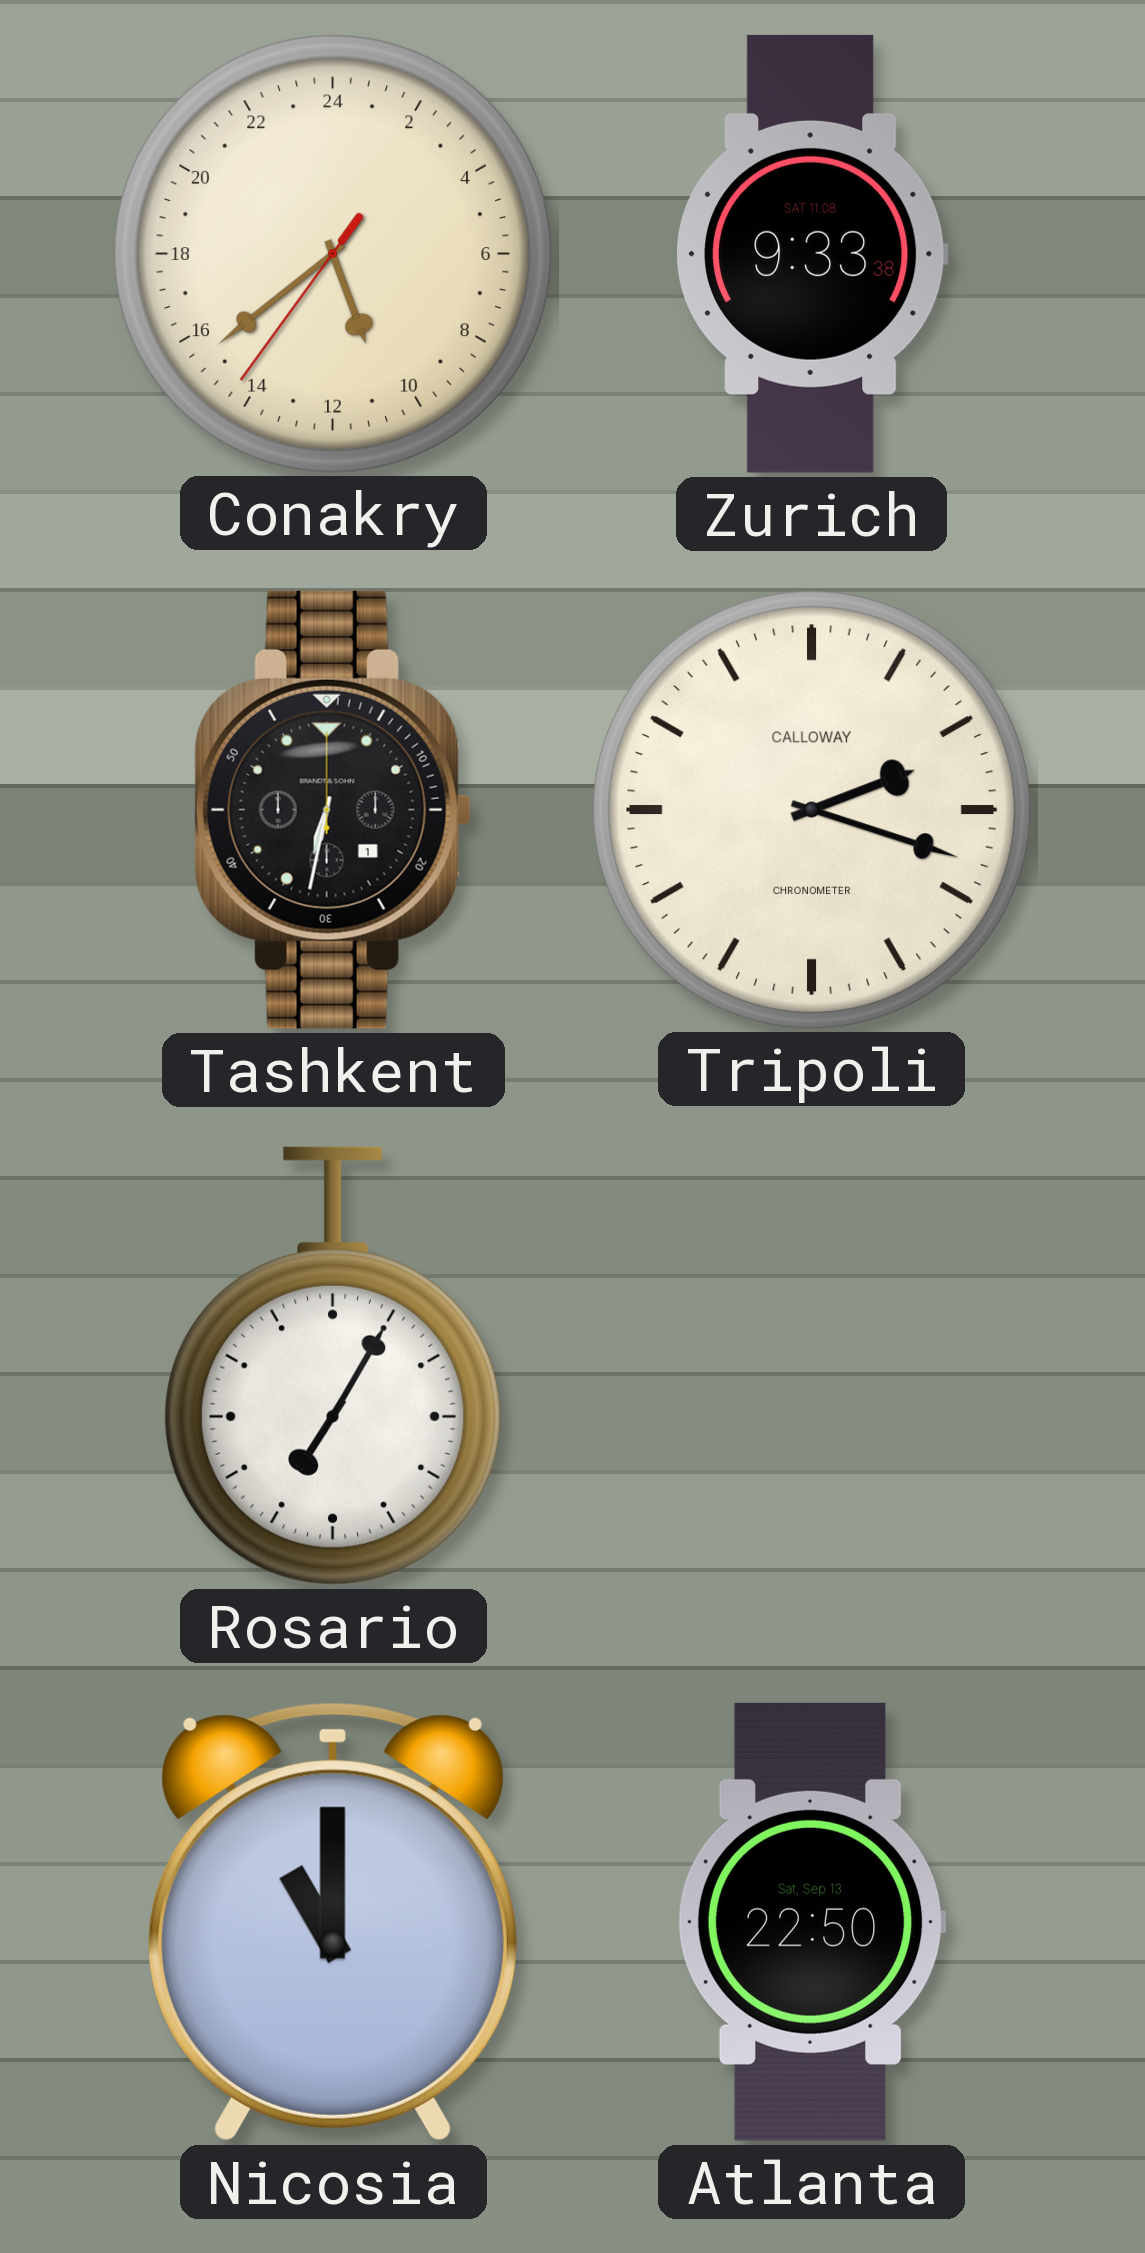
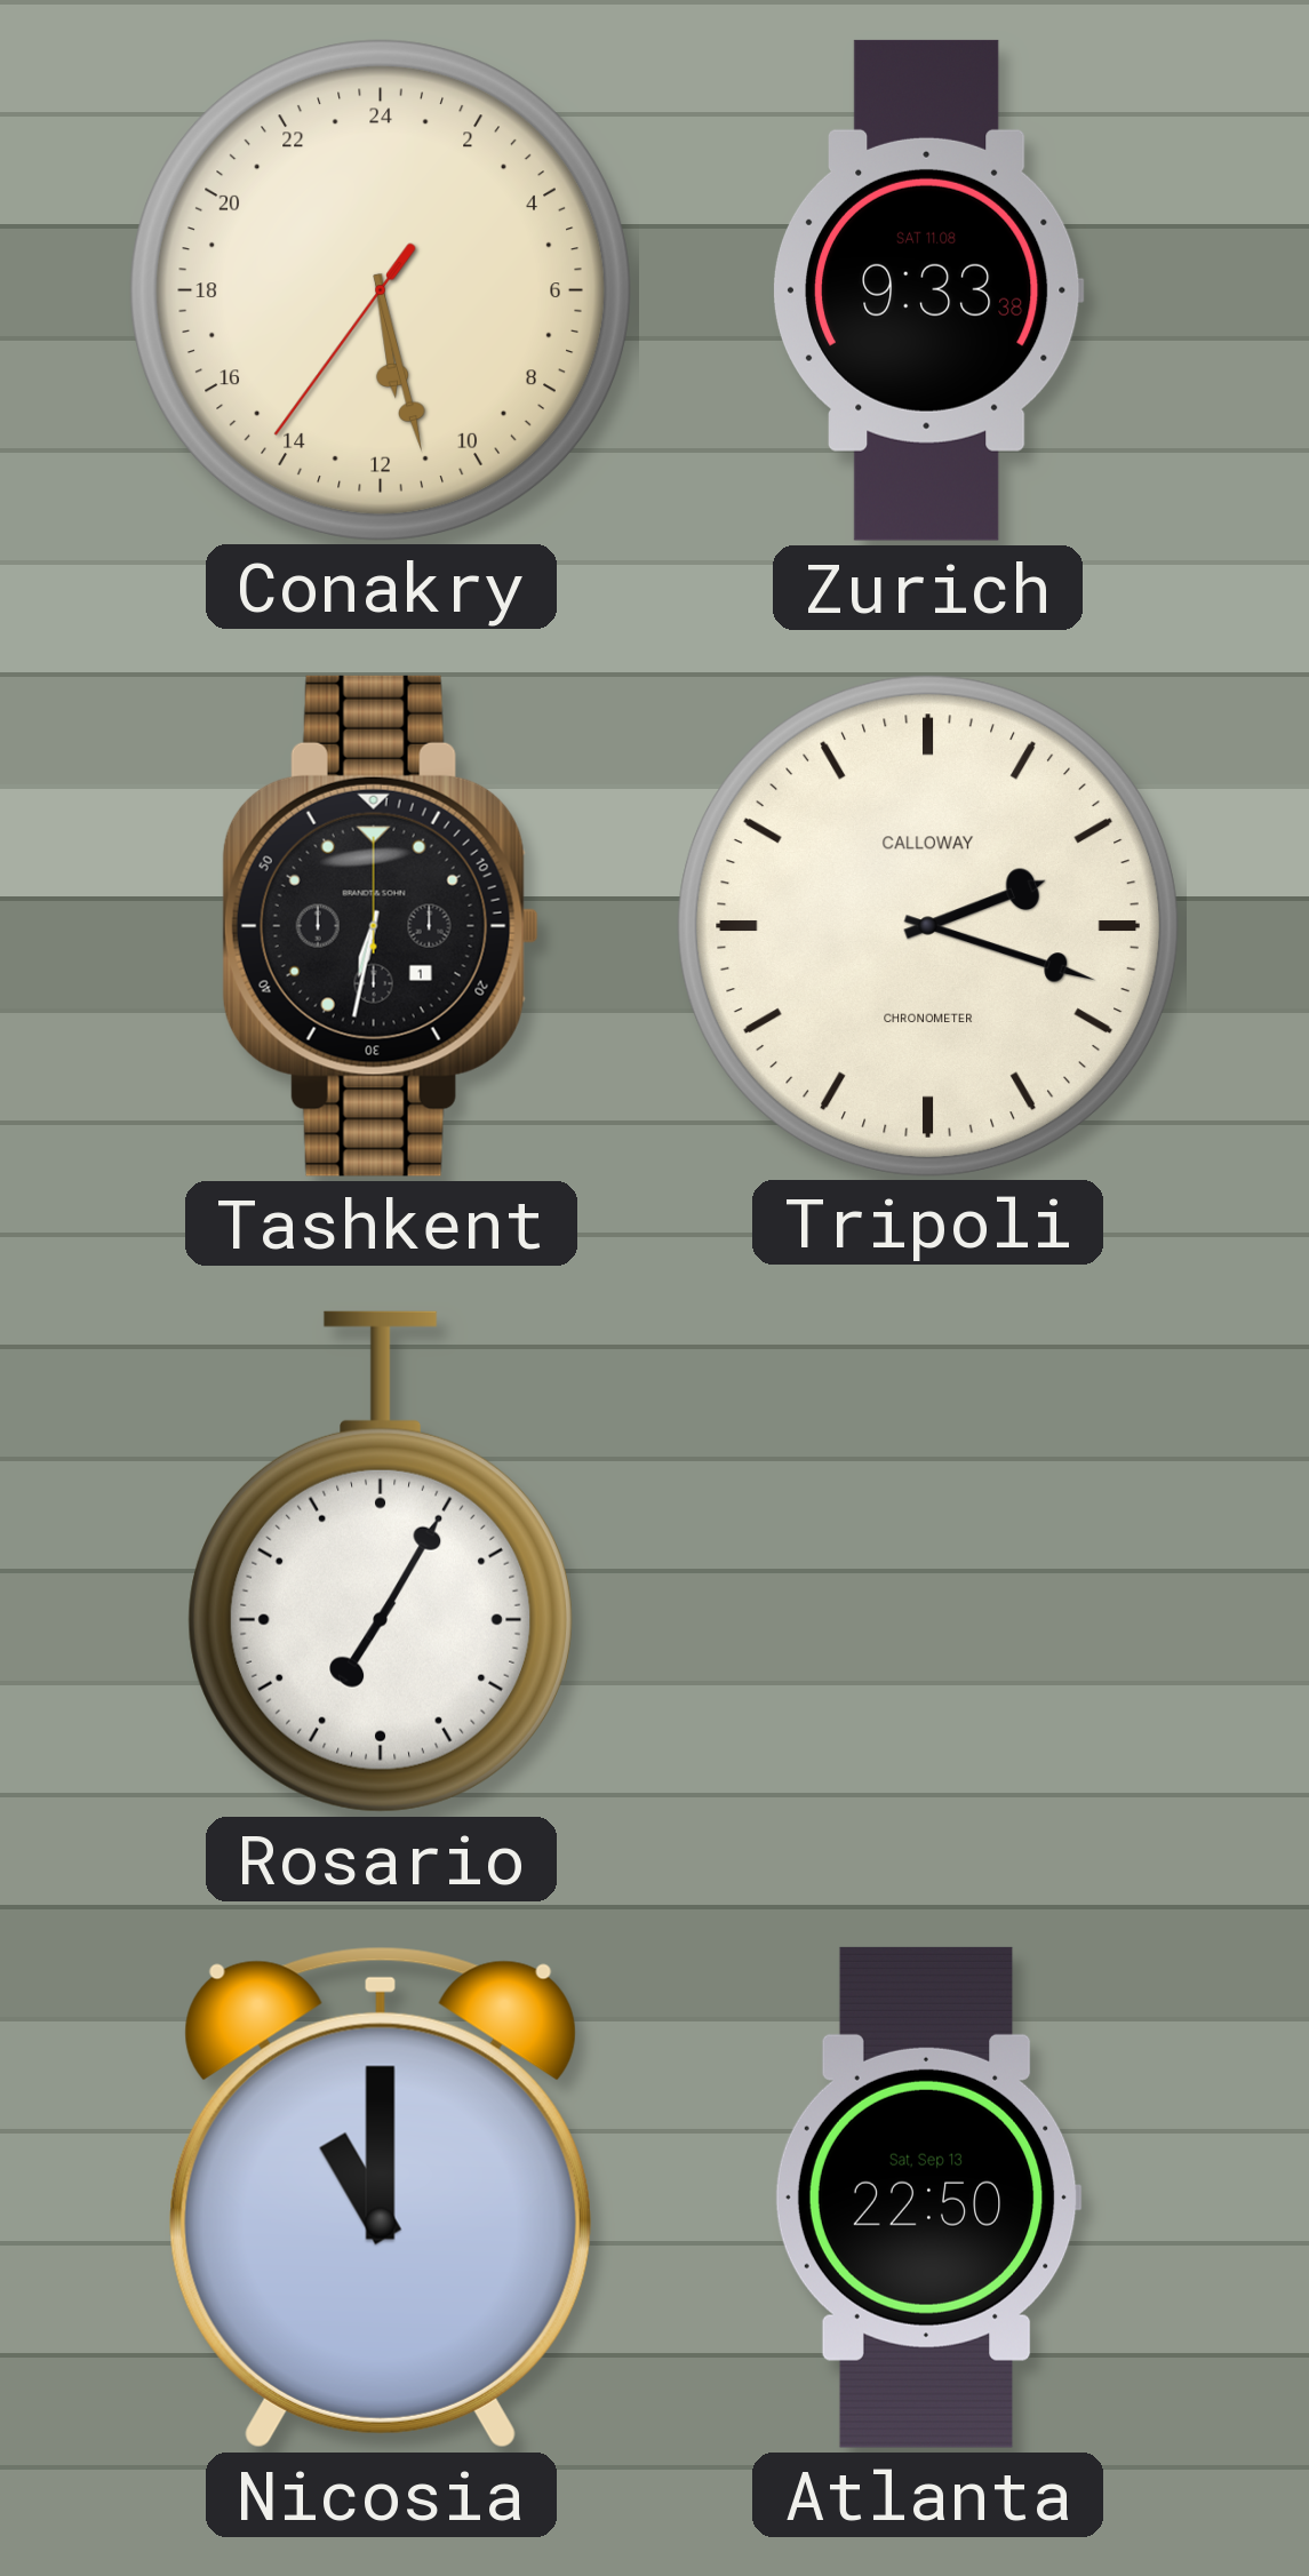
Conakry: 10:38 -> 11:27 (380, 289)
